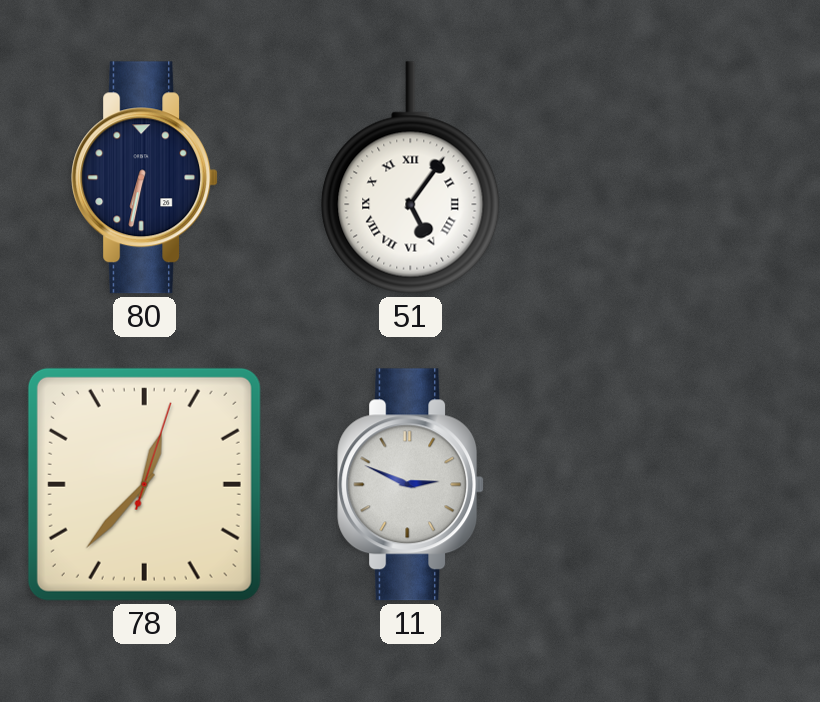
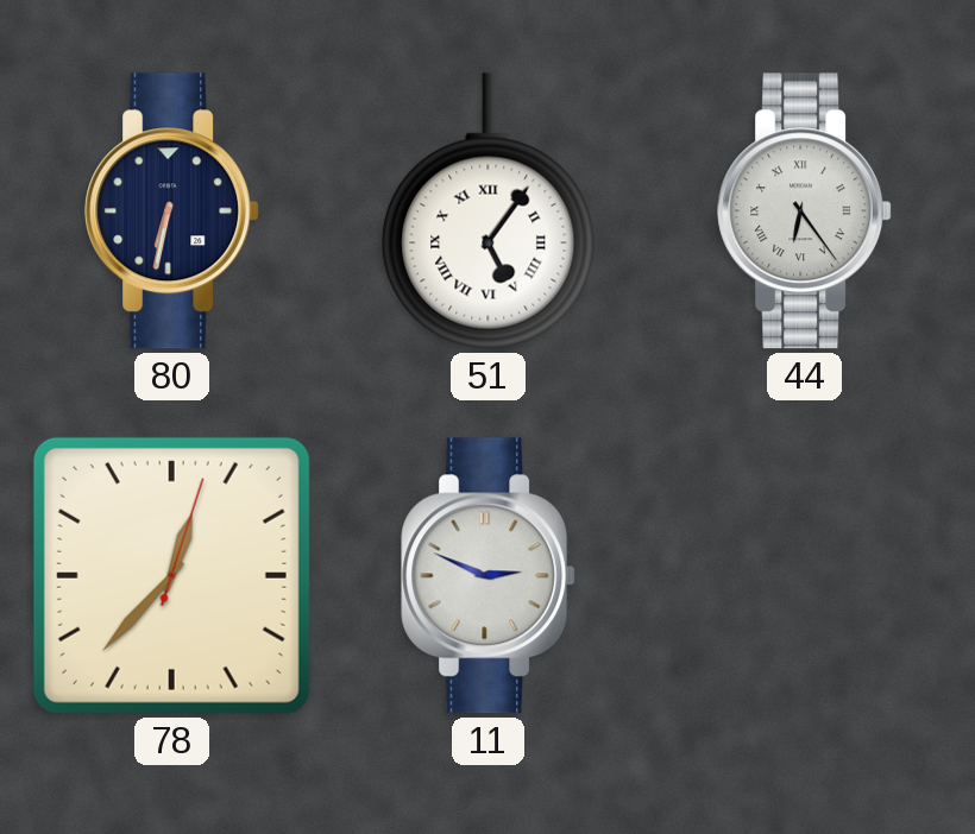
44: none -> 6:24 (805, 211)
